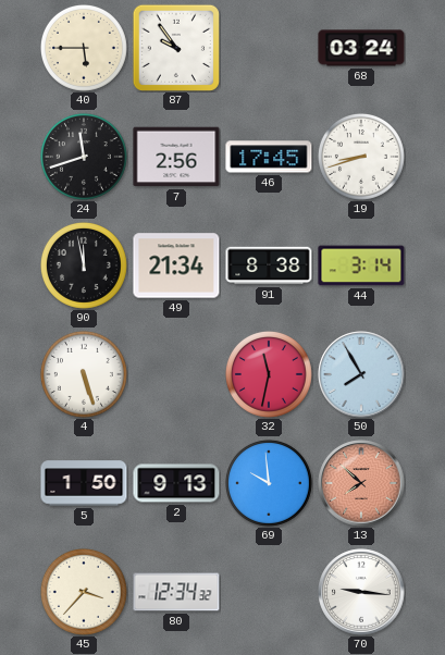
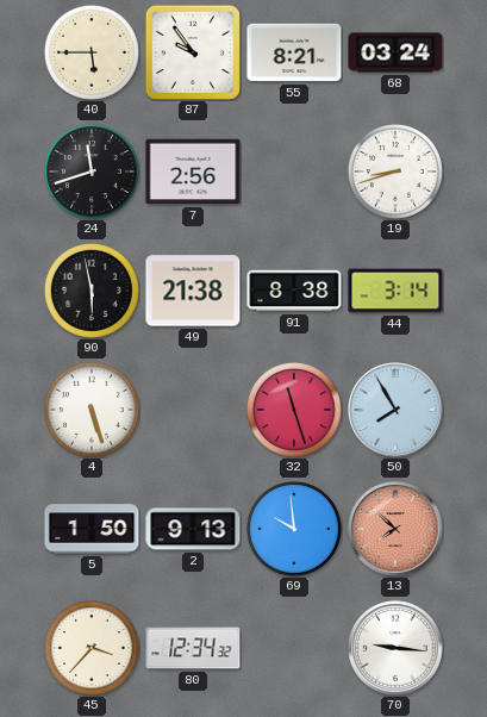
55: none -> 8:21 (294, 52)
46: 17:45 -> none (269, 157)
90: 11:58 -> 5:58 (92, 291)
49: 21:34 -> 21:38 (193, 291)
32: 11:32 -> 11:27 (294, 410)
